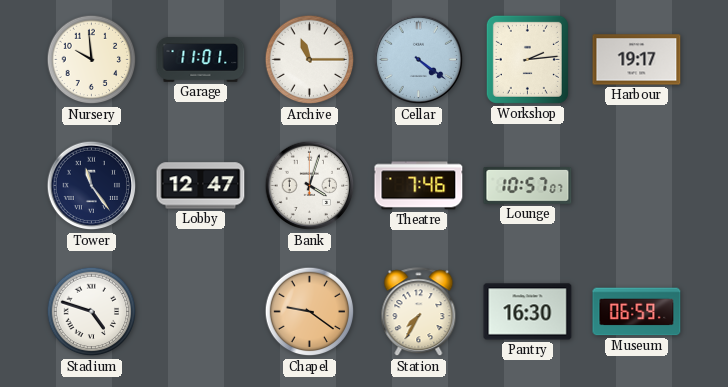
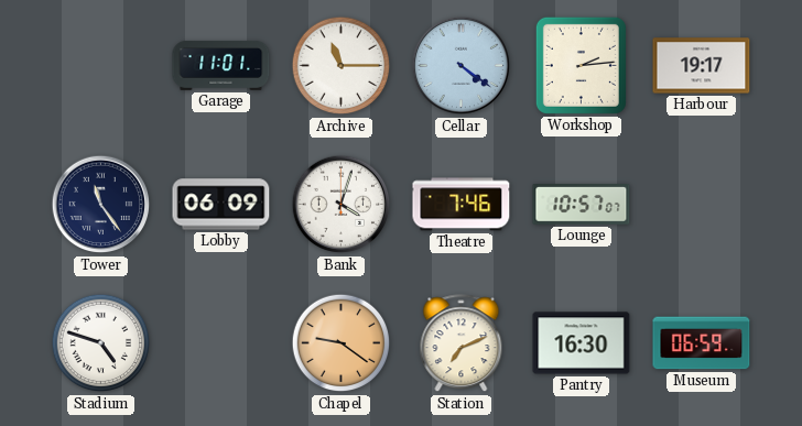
Nursery: 9:59 -> none (92, 60)
Lobby: 12:47 -> 06:09 (221, 205)
Station: 7:35 -> 7:11 (462, 343)
